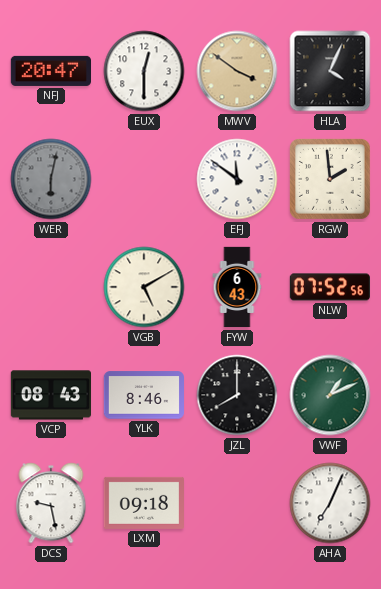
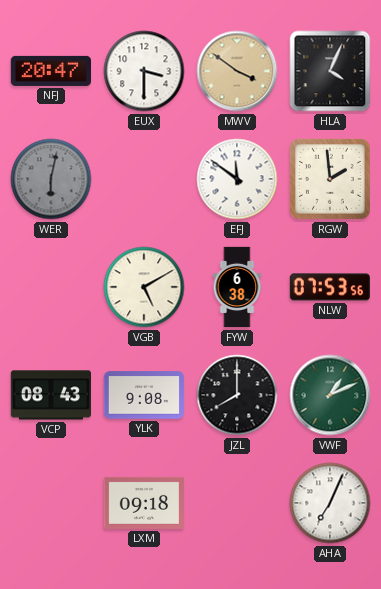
EUX: 12:30 -> 3:30 (144, 71)
FYW: 6:43 -> 6:38 (237, 287)
NLW: 07:52 -> 07:53 (330, 287)
YLK: 8:46 -> 9:08 (143, 395)
DCS: 9:28 -> none (51, 503)
